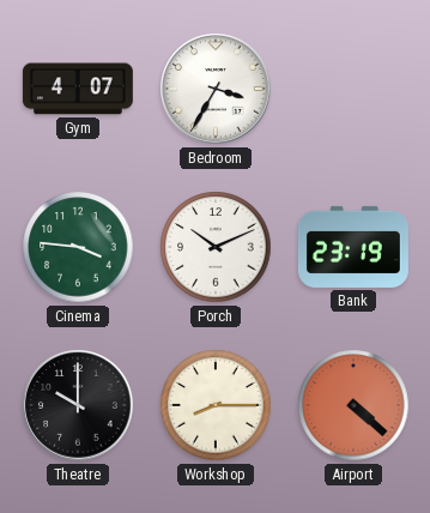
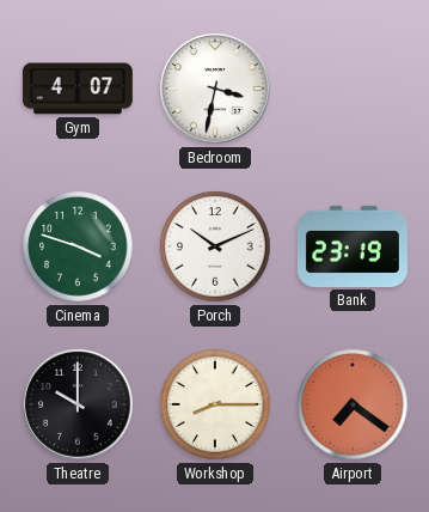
Bedroom: 3:35 -> 3:32 (215, 89)
Cinema: 3:46 -> 3:48 (78, 246)
Airport: 4:22 -> 7:21 (353, 404)
